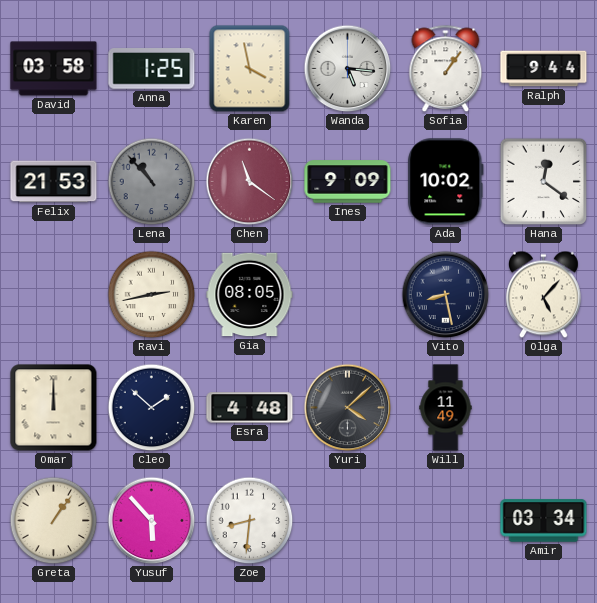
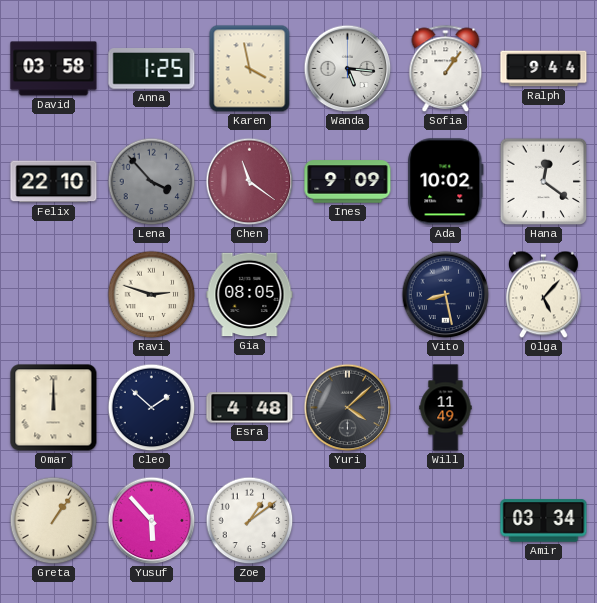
Felix: 21:53 -> 22:10 (54, 182)
Lena: 10:53 -> 3:53 (152, 182)
Ravi: 2:43 -> 2:48 (152, 295)
Zoe: 8:31 -> 1:09 (250, 521)
